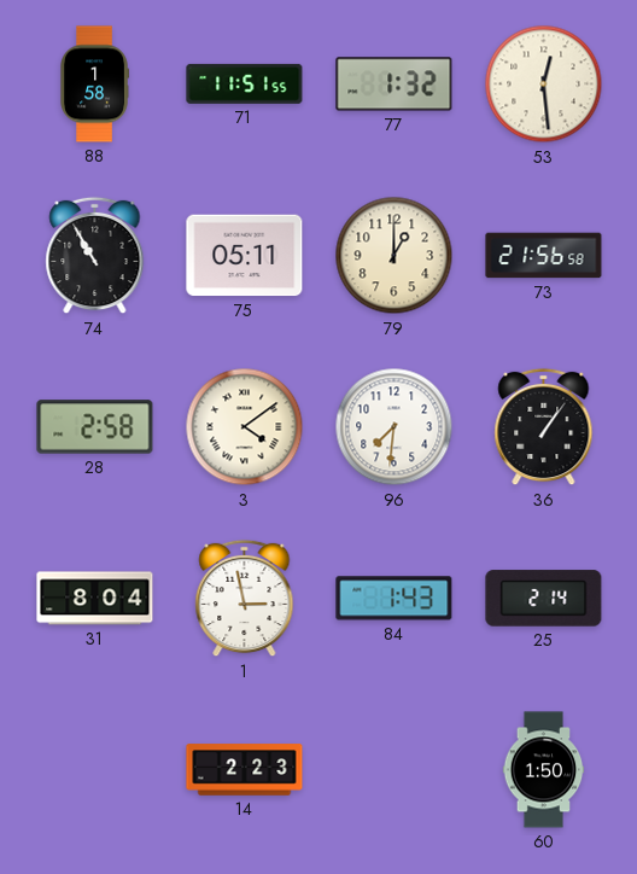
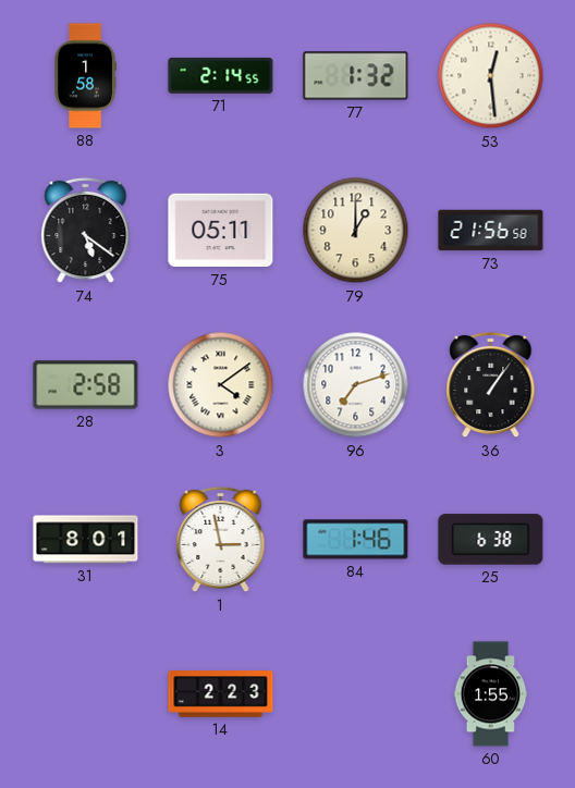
71: 11:51 -> 2:14 (221, 75)
74: 10:55 -> 5:21 (86, 231)
96: 7:31 -> 7:12 (356, 385)
31: 8:04 -> 8:01 (86, 540)
84: 1:43 -> 1:46 (356, 540)
25: 2:14 -> 6:38 (491, 540)
60: 1:50 -> 1:55 (491, 694)
